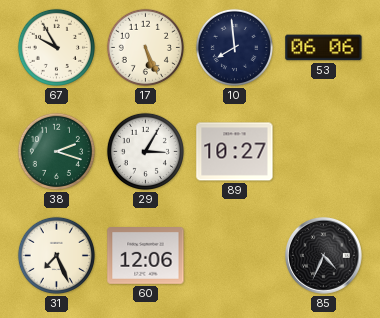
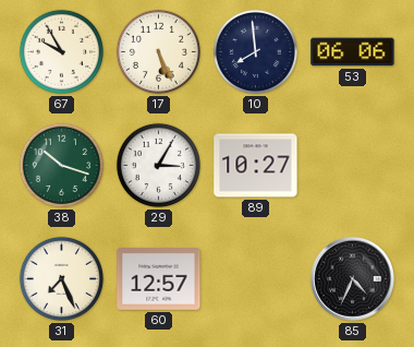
38: 2:18 -> 10:18 (61, 165)
60: 12:06 -> 12:57 (159, 279)
